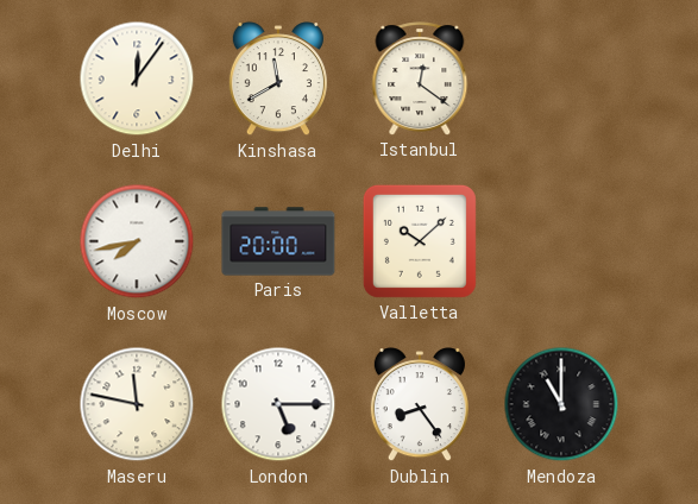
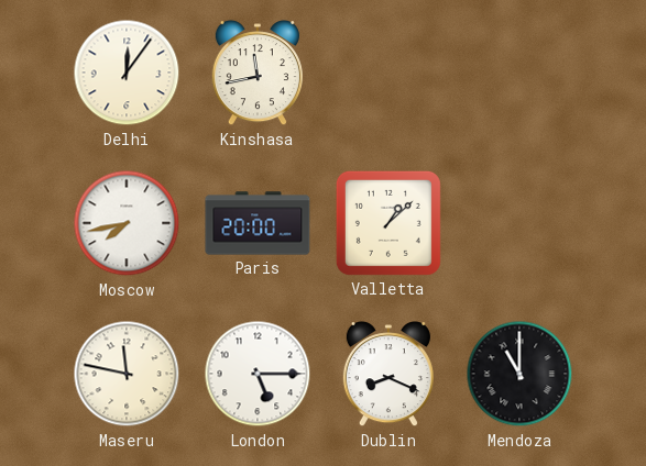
Kinshasa: 11:40 -> 11:43 (258, 74)
Istanbul: 12:21 -> none (420, 78)
Valletta: 10:08 -> 1:08 (388, 223)
Dublin: 8:24 -> 8:19 (388, 375)
